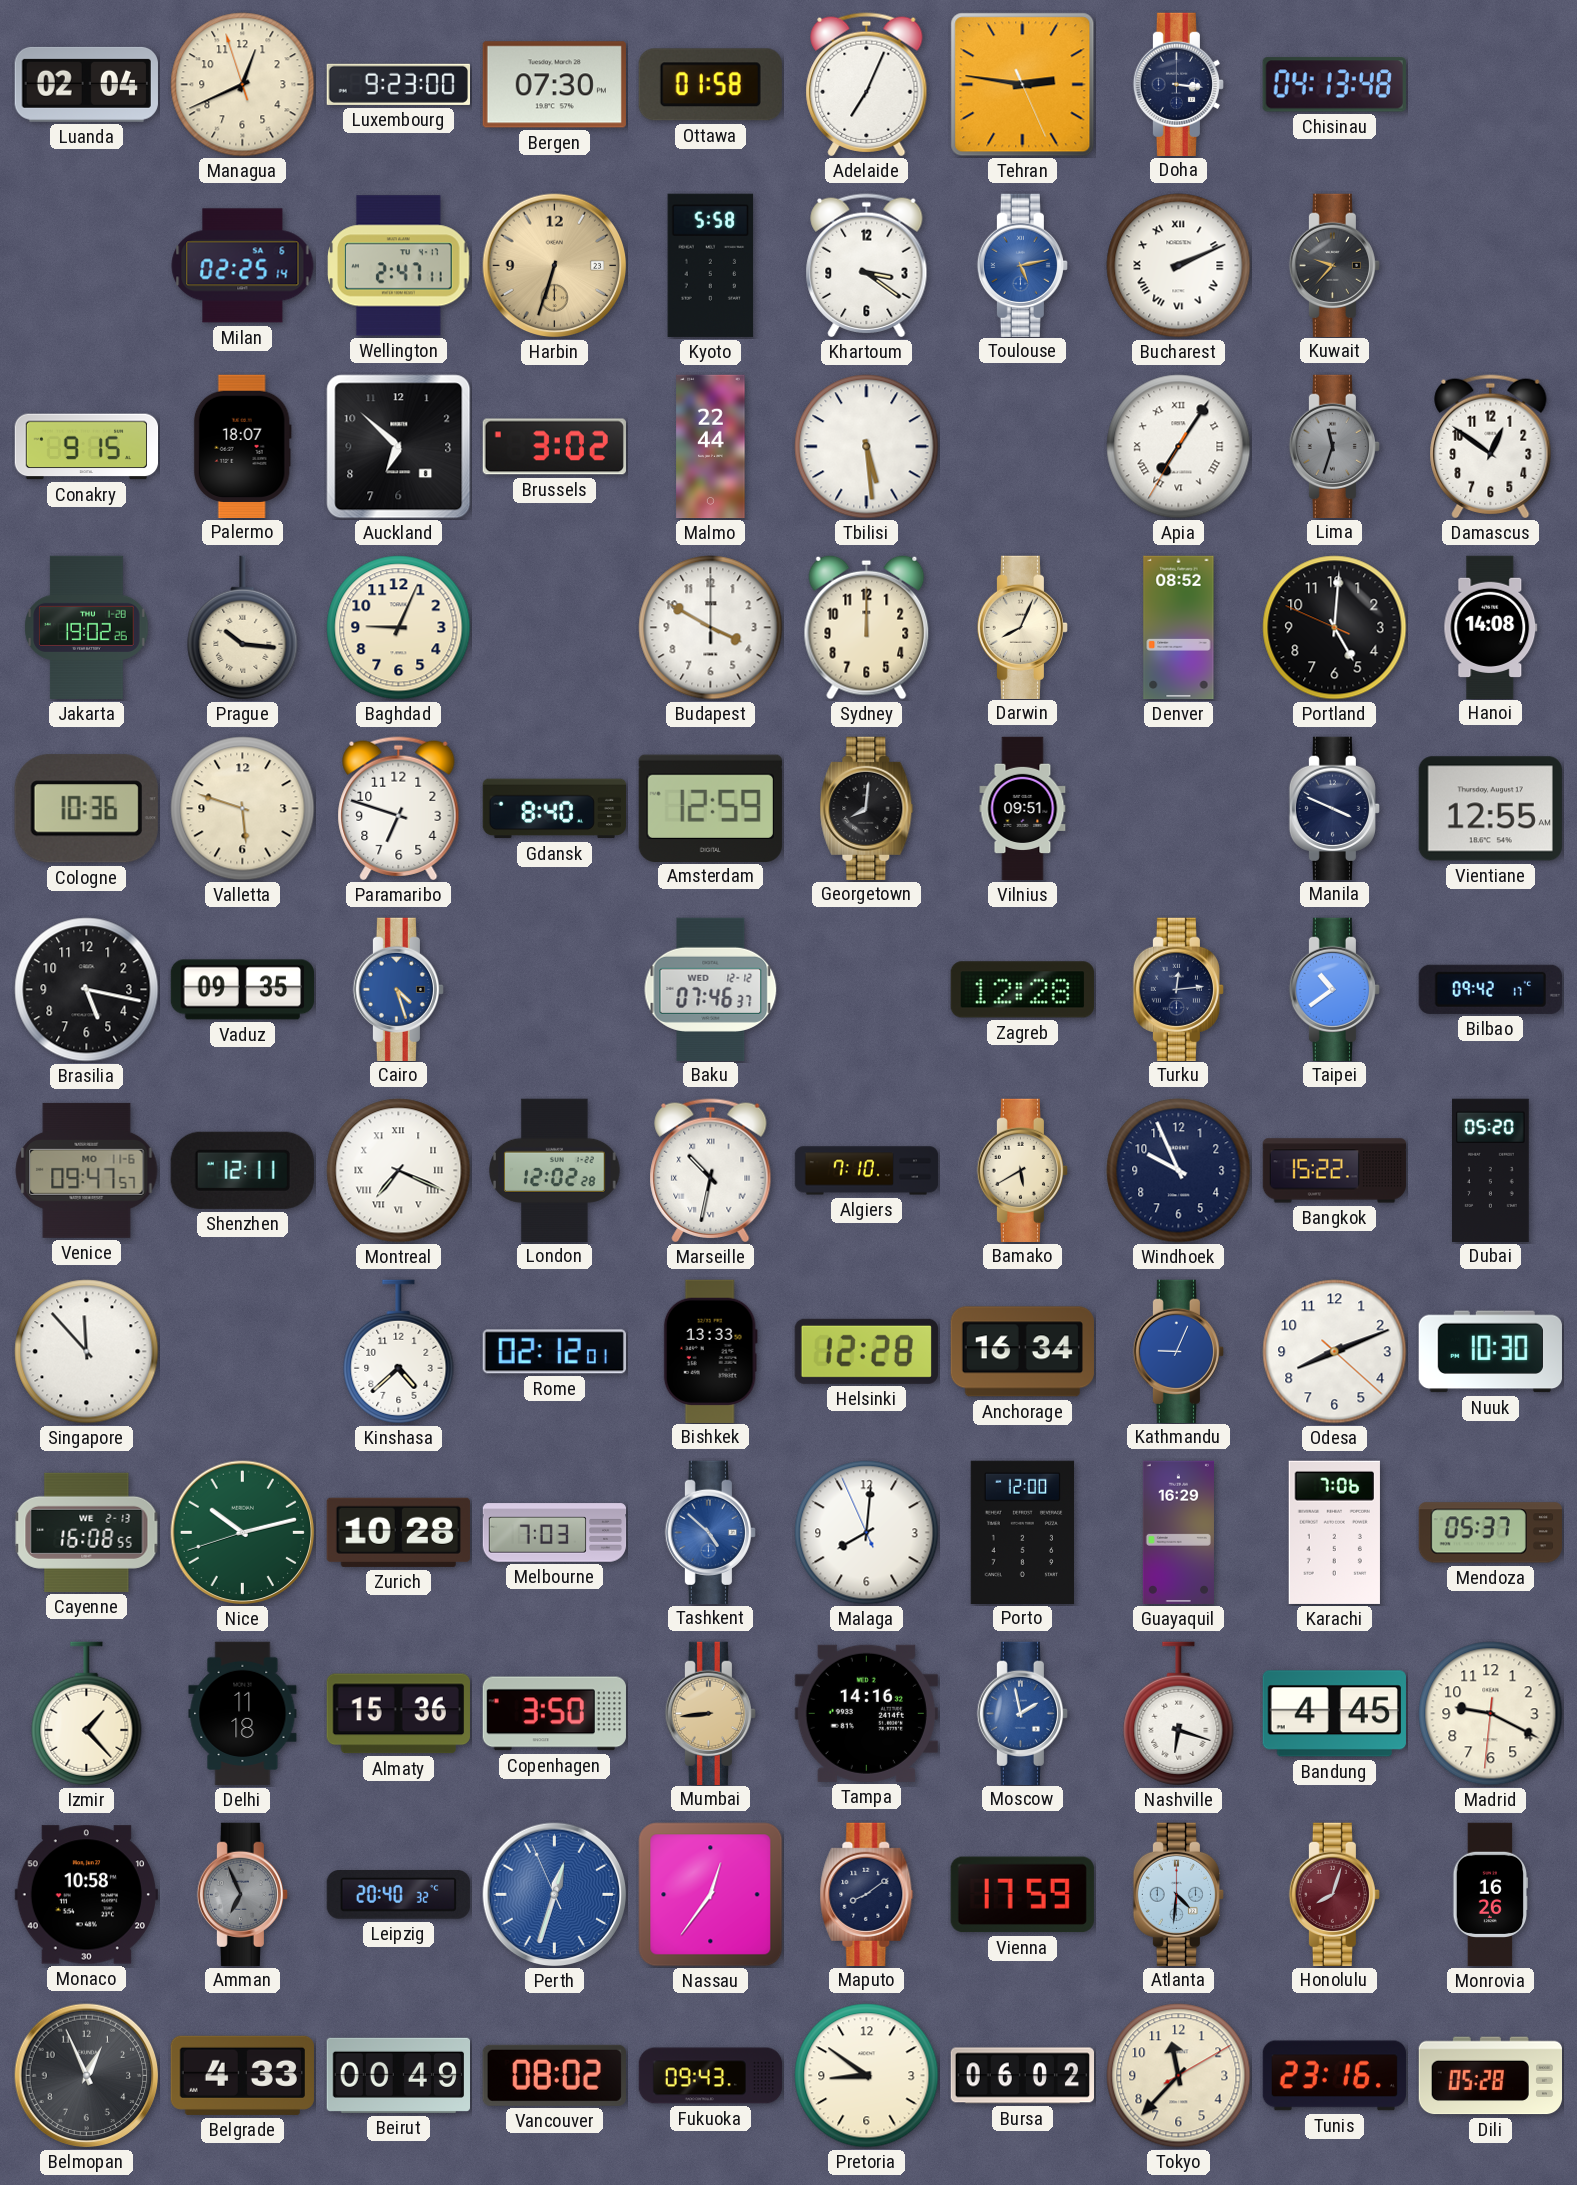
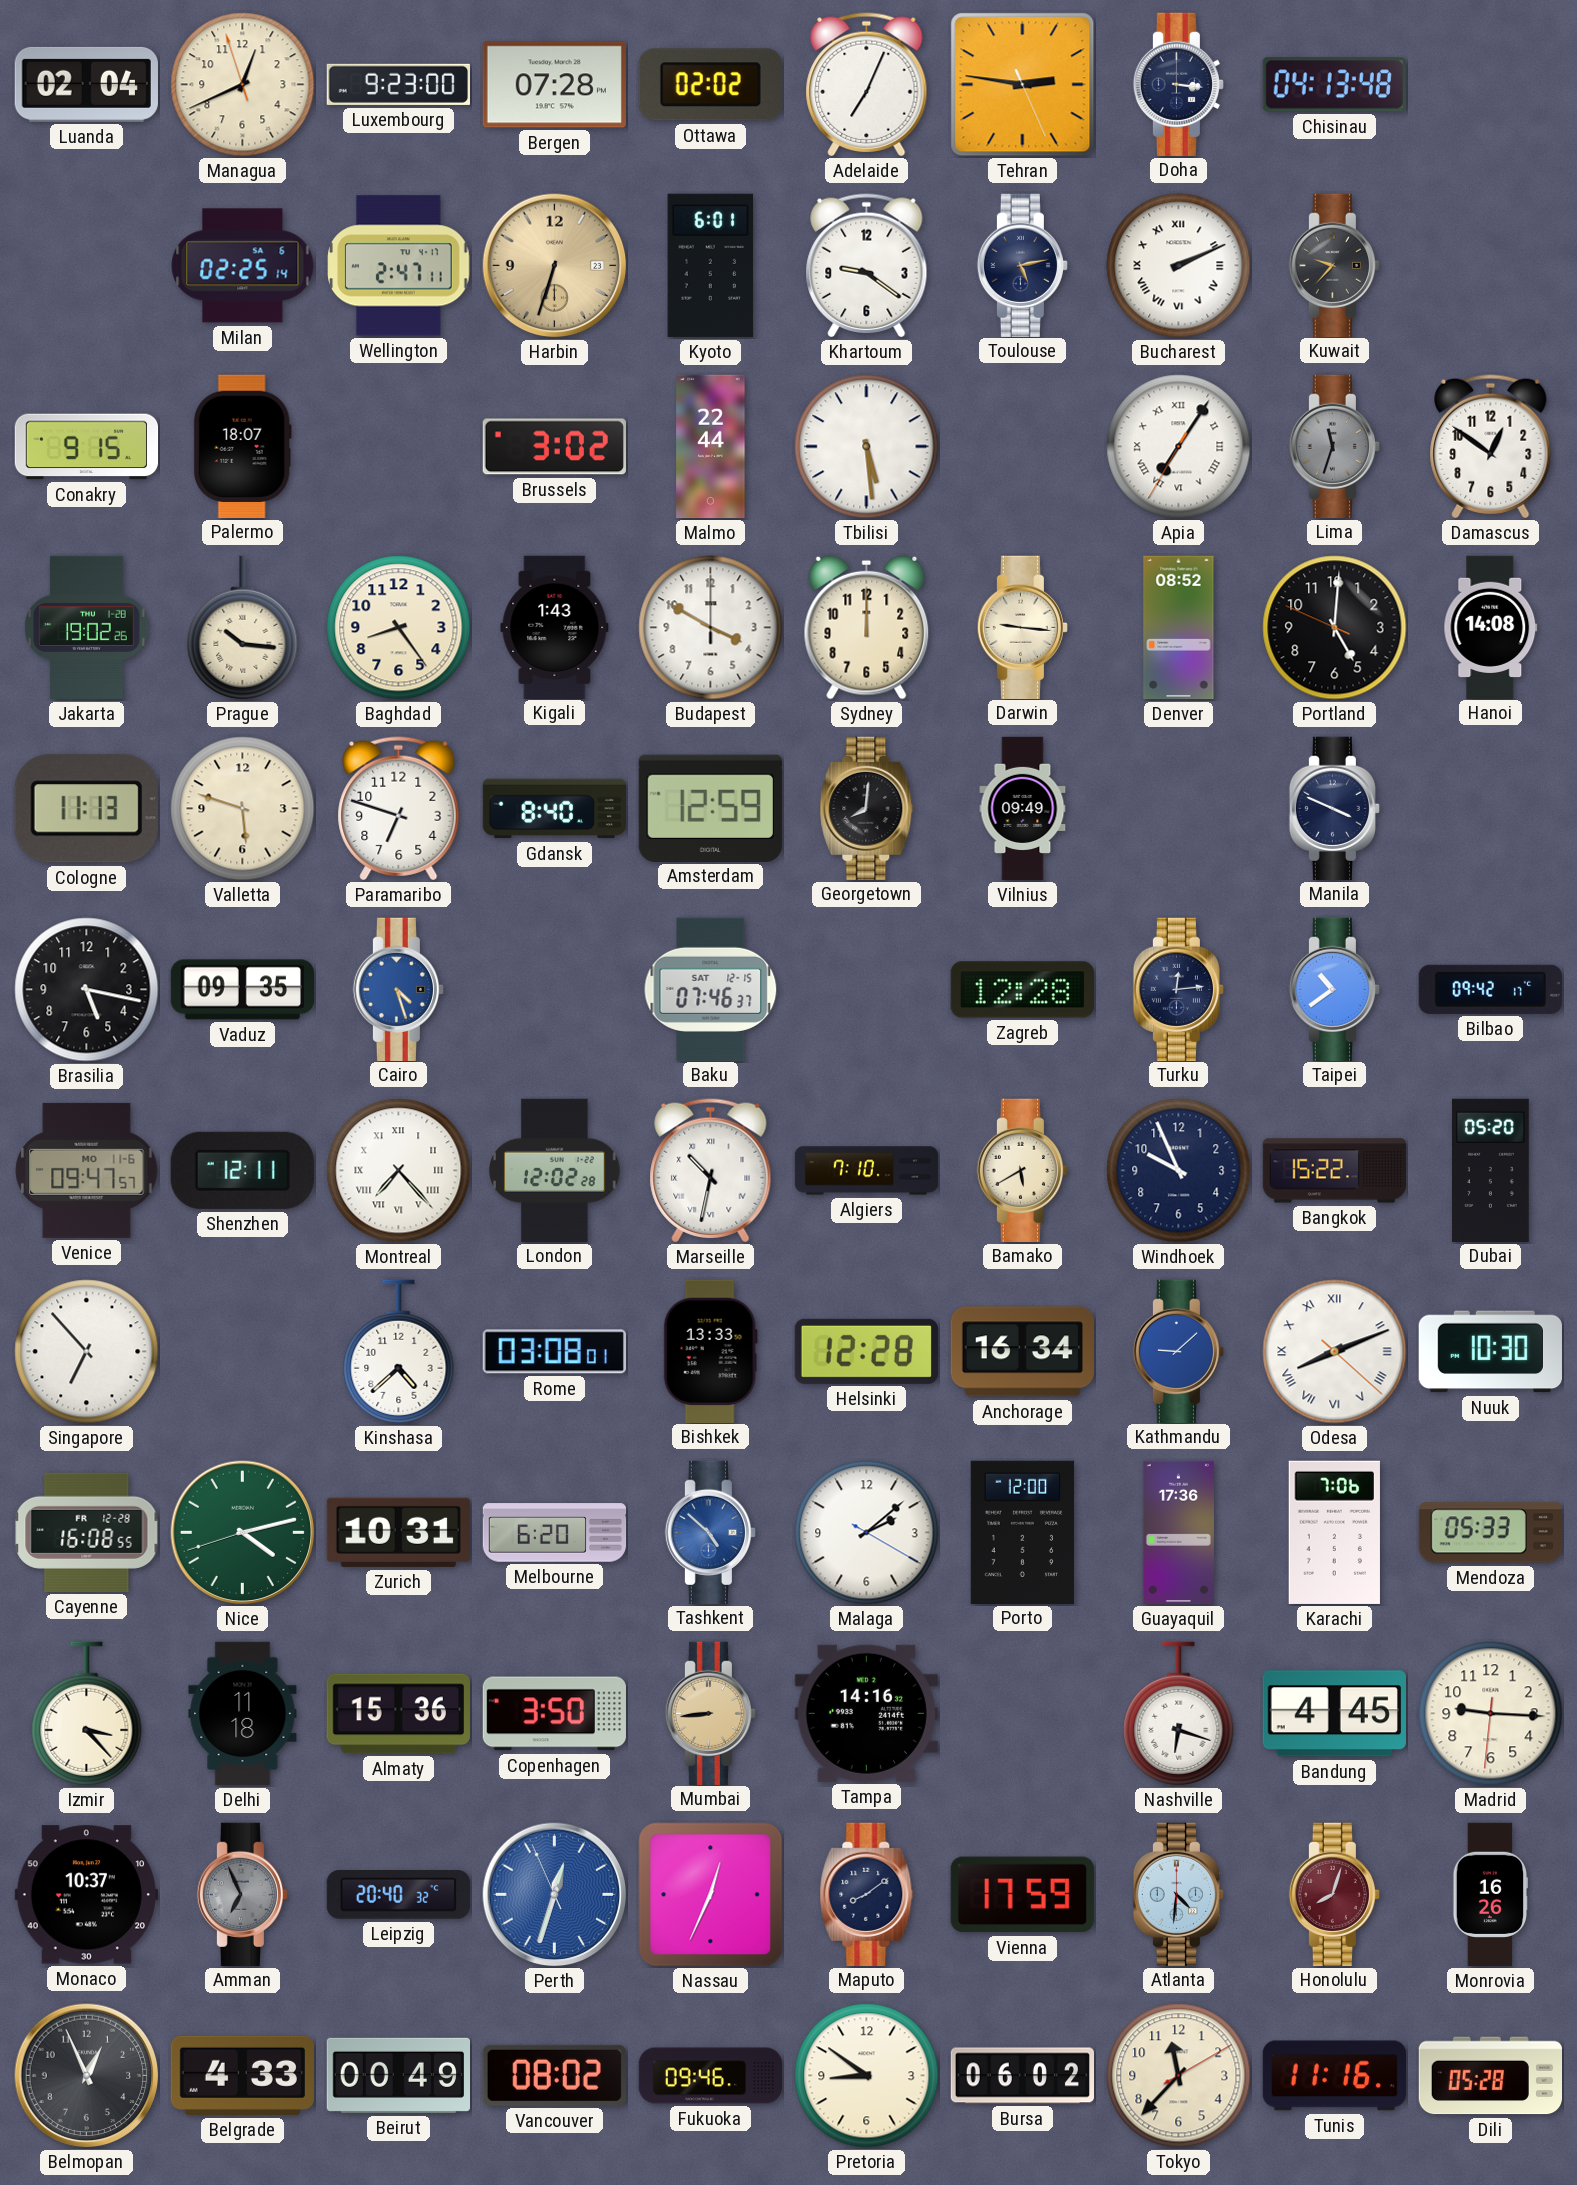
Bergen: 07:30 -> 07:28 (554, 85)
Ottawa: 01:58 -> 02:02 (710, 85)
Kyoto: 5:58 -> 6:01 (711, 265)
Khartoum: 3:21 -> 9:21 (867, 266)
Toulouse dial: blue -> navy (1022, 265)
Auckland: 6:52 -> none (399, 447)
Baghdad: 9:04 -> 8:24 (399, 628)
Kigali: none -> 1:43 (555, 627)
Darwin: 8:04 -> 9:16 (1022, 627)
Cologne: 10:36 -> 11:13 (86, 809)
Vilnius: 09:51 -> 09:49 (1023, 809)
Vientiane: 12:55 -> none (1490, 809)
Baku date: WED 12-12 -> SAT 12-15 (711, 989)
Montreal: 7:19 -> 7:23 (399, 1171)
Singapore: 11:53 -> 6:53 (87, 1352)
Rome: 02:12 -> 03:08 (554, 1352)
Kathmandu: 9:04 -> 9:08 (1178, 1351)
Odesa numerals: Arabic -> Roman (1335, 1352)
Cayenne date: WE 2-13 -> FR 12-28 (87, 1532)
Nice: 10:12 -> 4:12 (243, 1533)
Zurich: 10:28 -> 10:31 (398, 1532)
Melbourne: 7:03 -> 6:20 (555, 1533)
Malaga: 8:00 -> 2:08 (867, 1533)
Guayaquil: 16:29 -> 17:36 (1178, 1533)
Mendoza: 05:37 -> 05:33 (1490, 1533)
Izmir: 1:23 -> 3:23 (87, 1714)
Moscow: 1:58 -> none (1022, 1713)
Madrid: 9:19 -> 9:15 (1491, 1714)
Monaco: 10:58 -> 10:37 (86, 1895)
Nassau: 12:36 -> 12:34 (711, 1895)
Fukuoka: 09:43 -> 09:46 (711, 2076)
Tunis: 23:16 -> 11:16 (1334, 2076)
